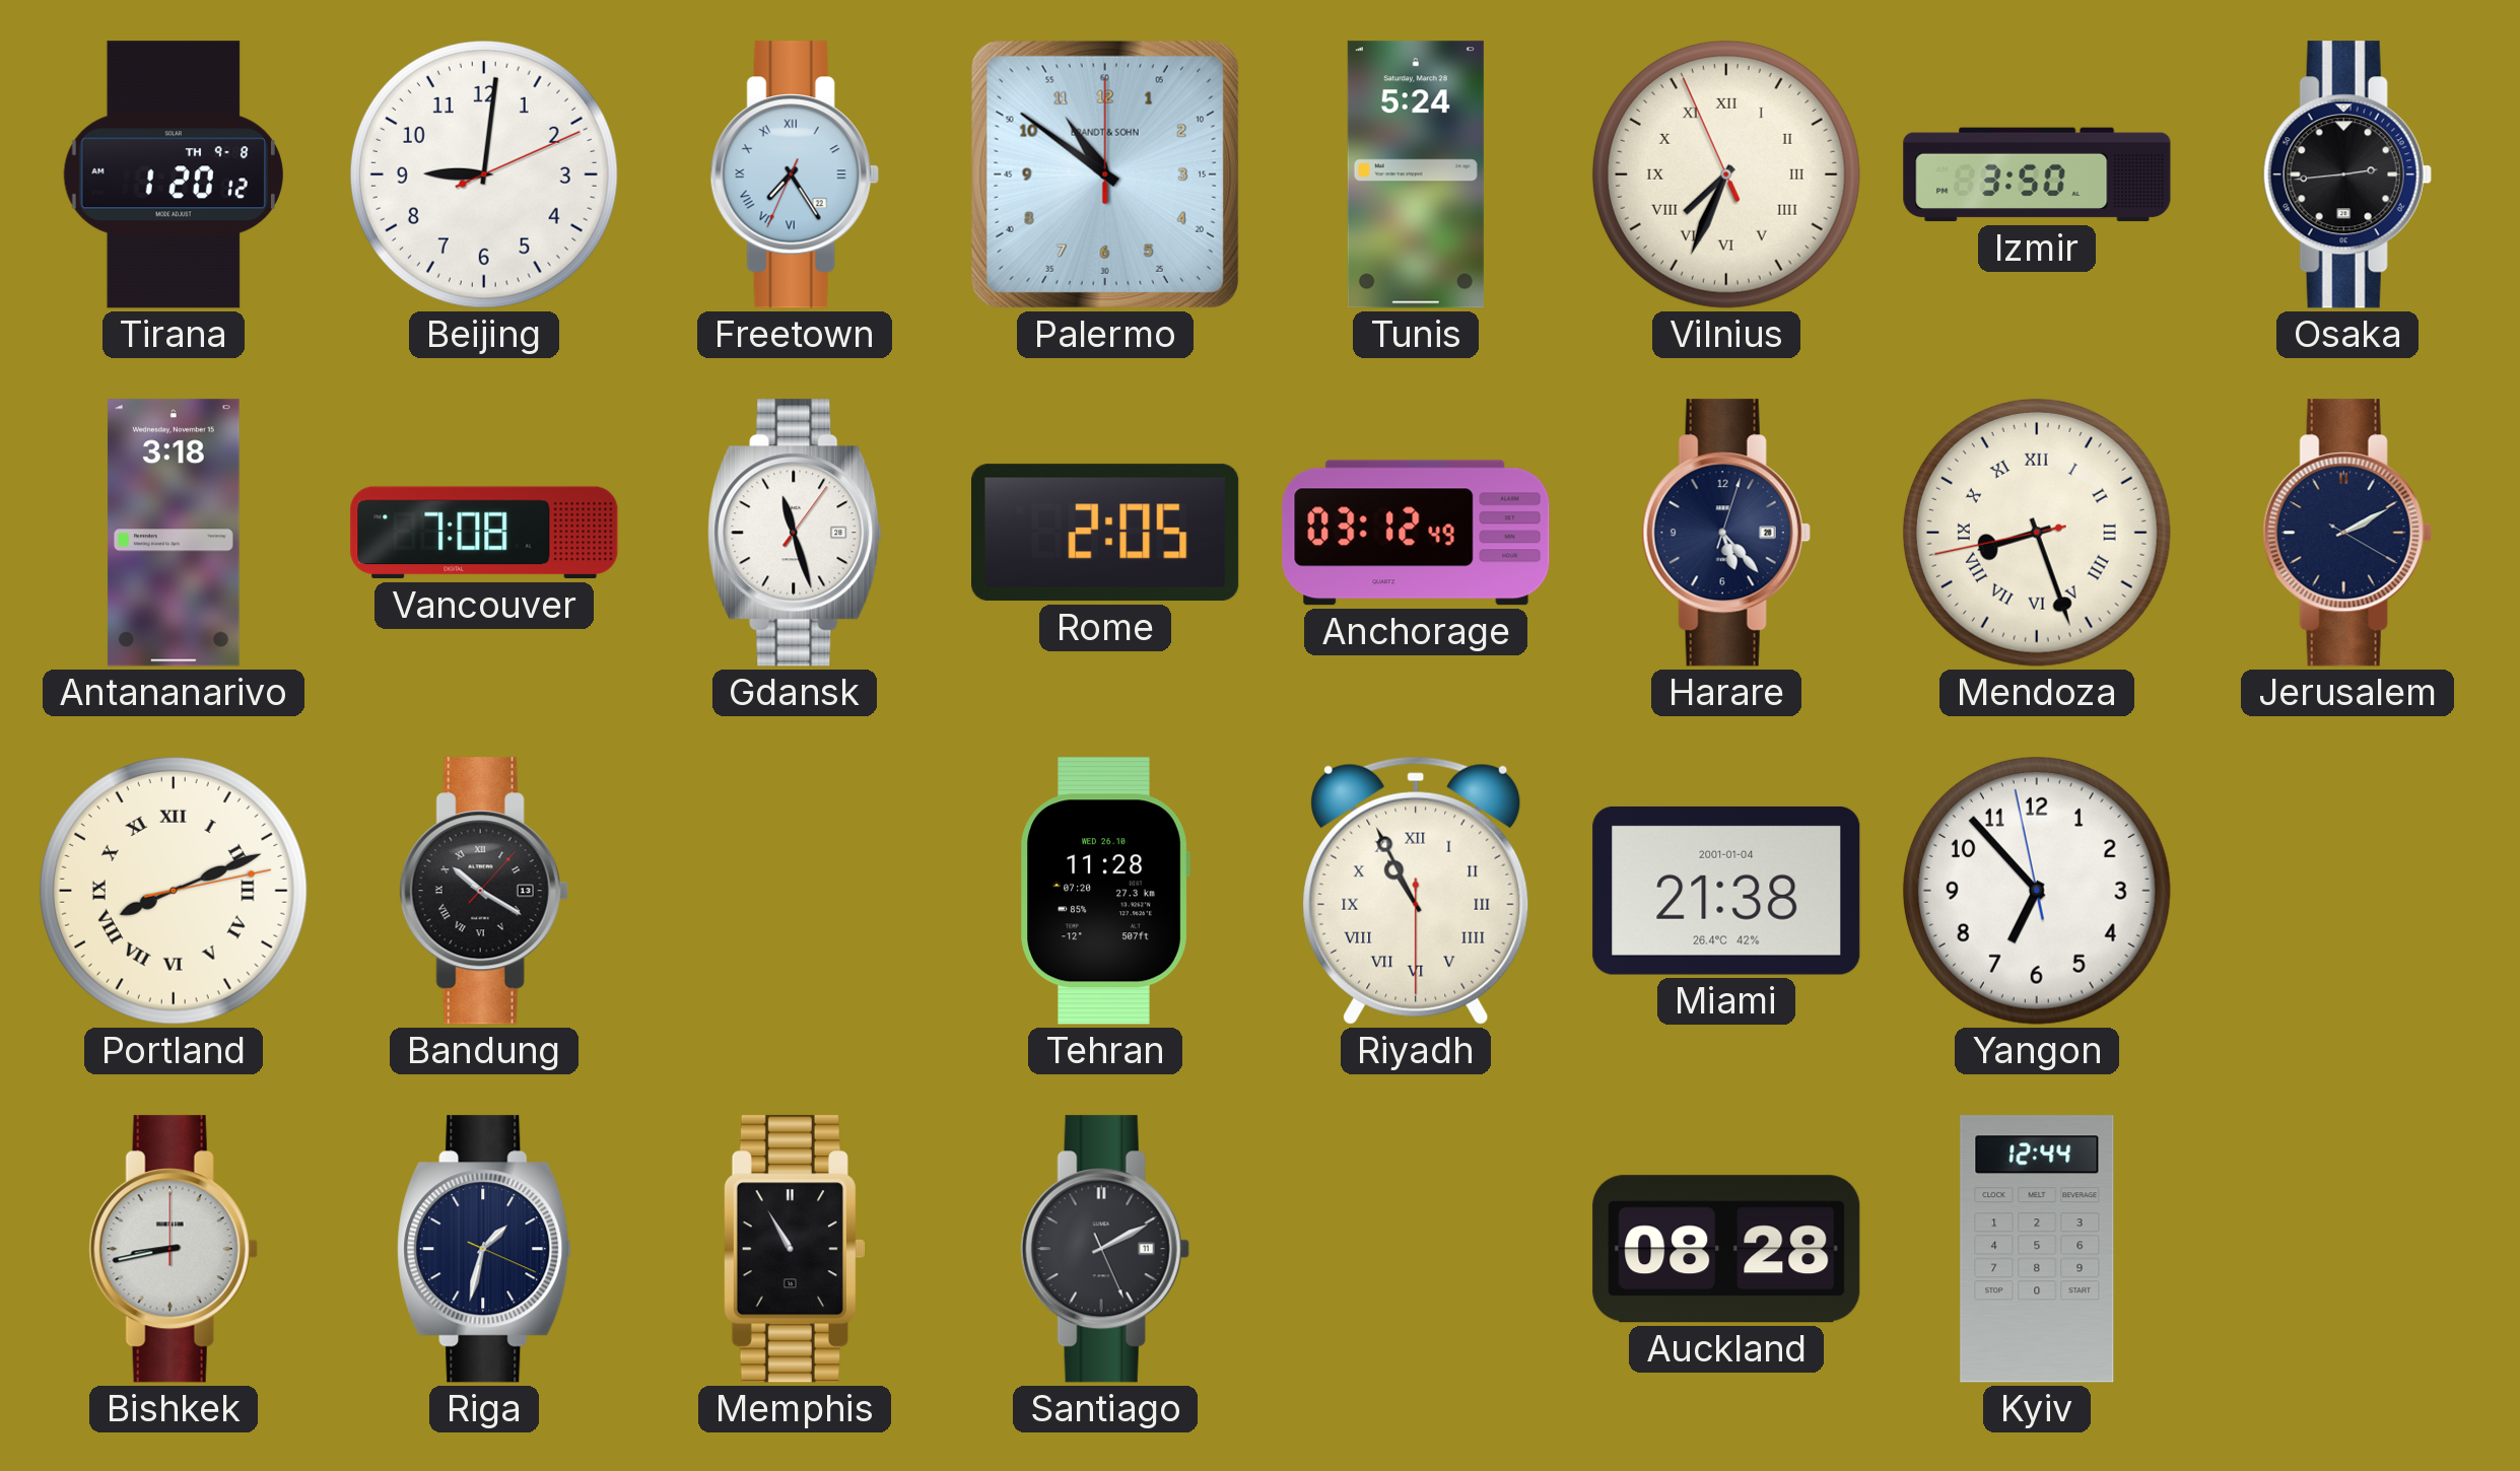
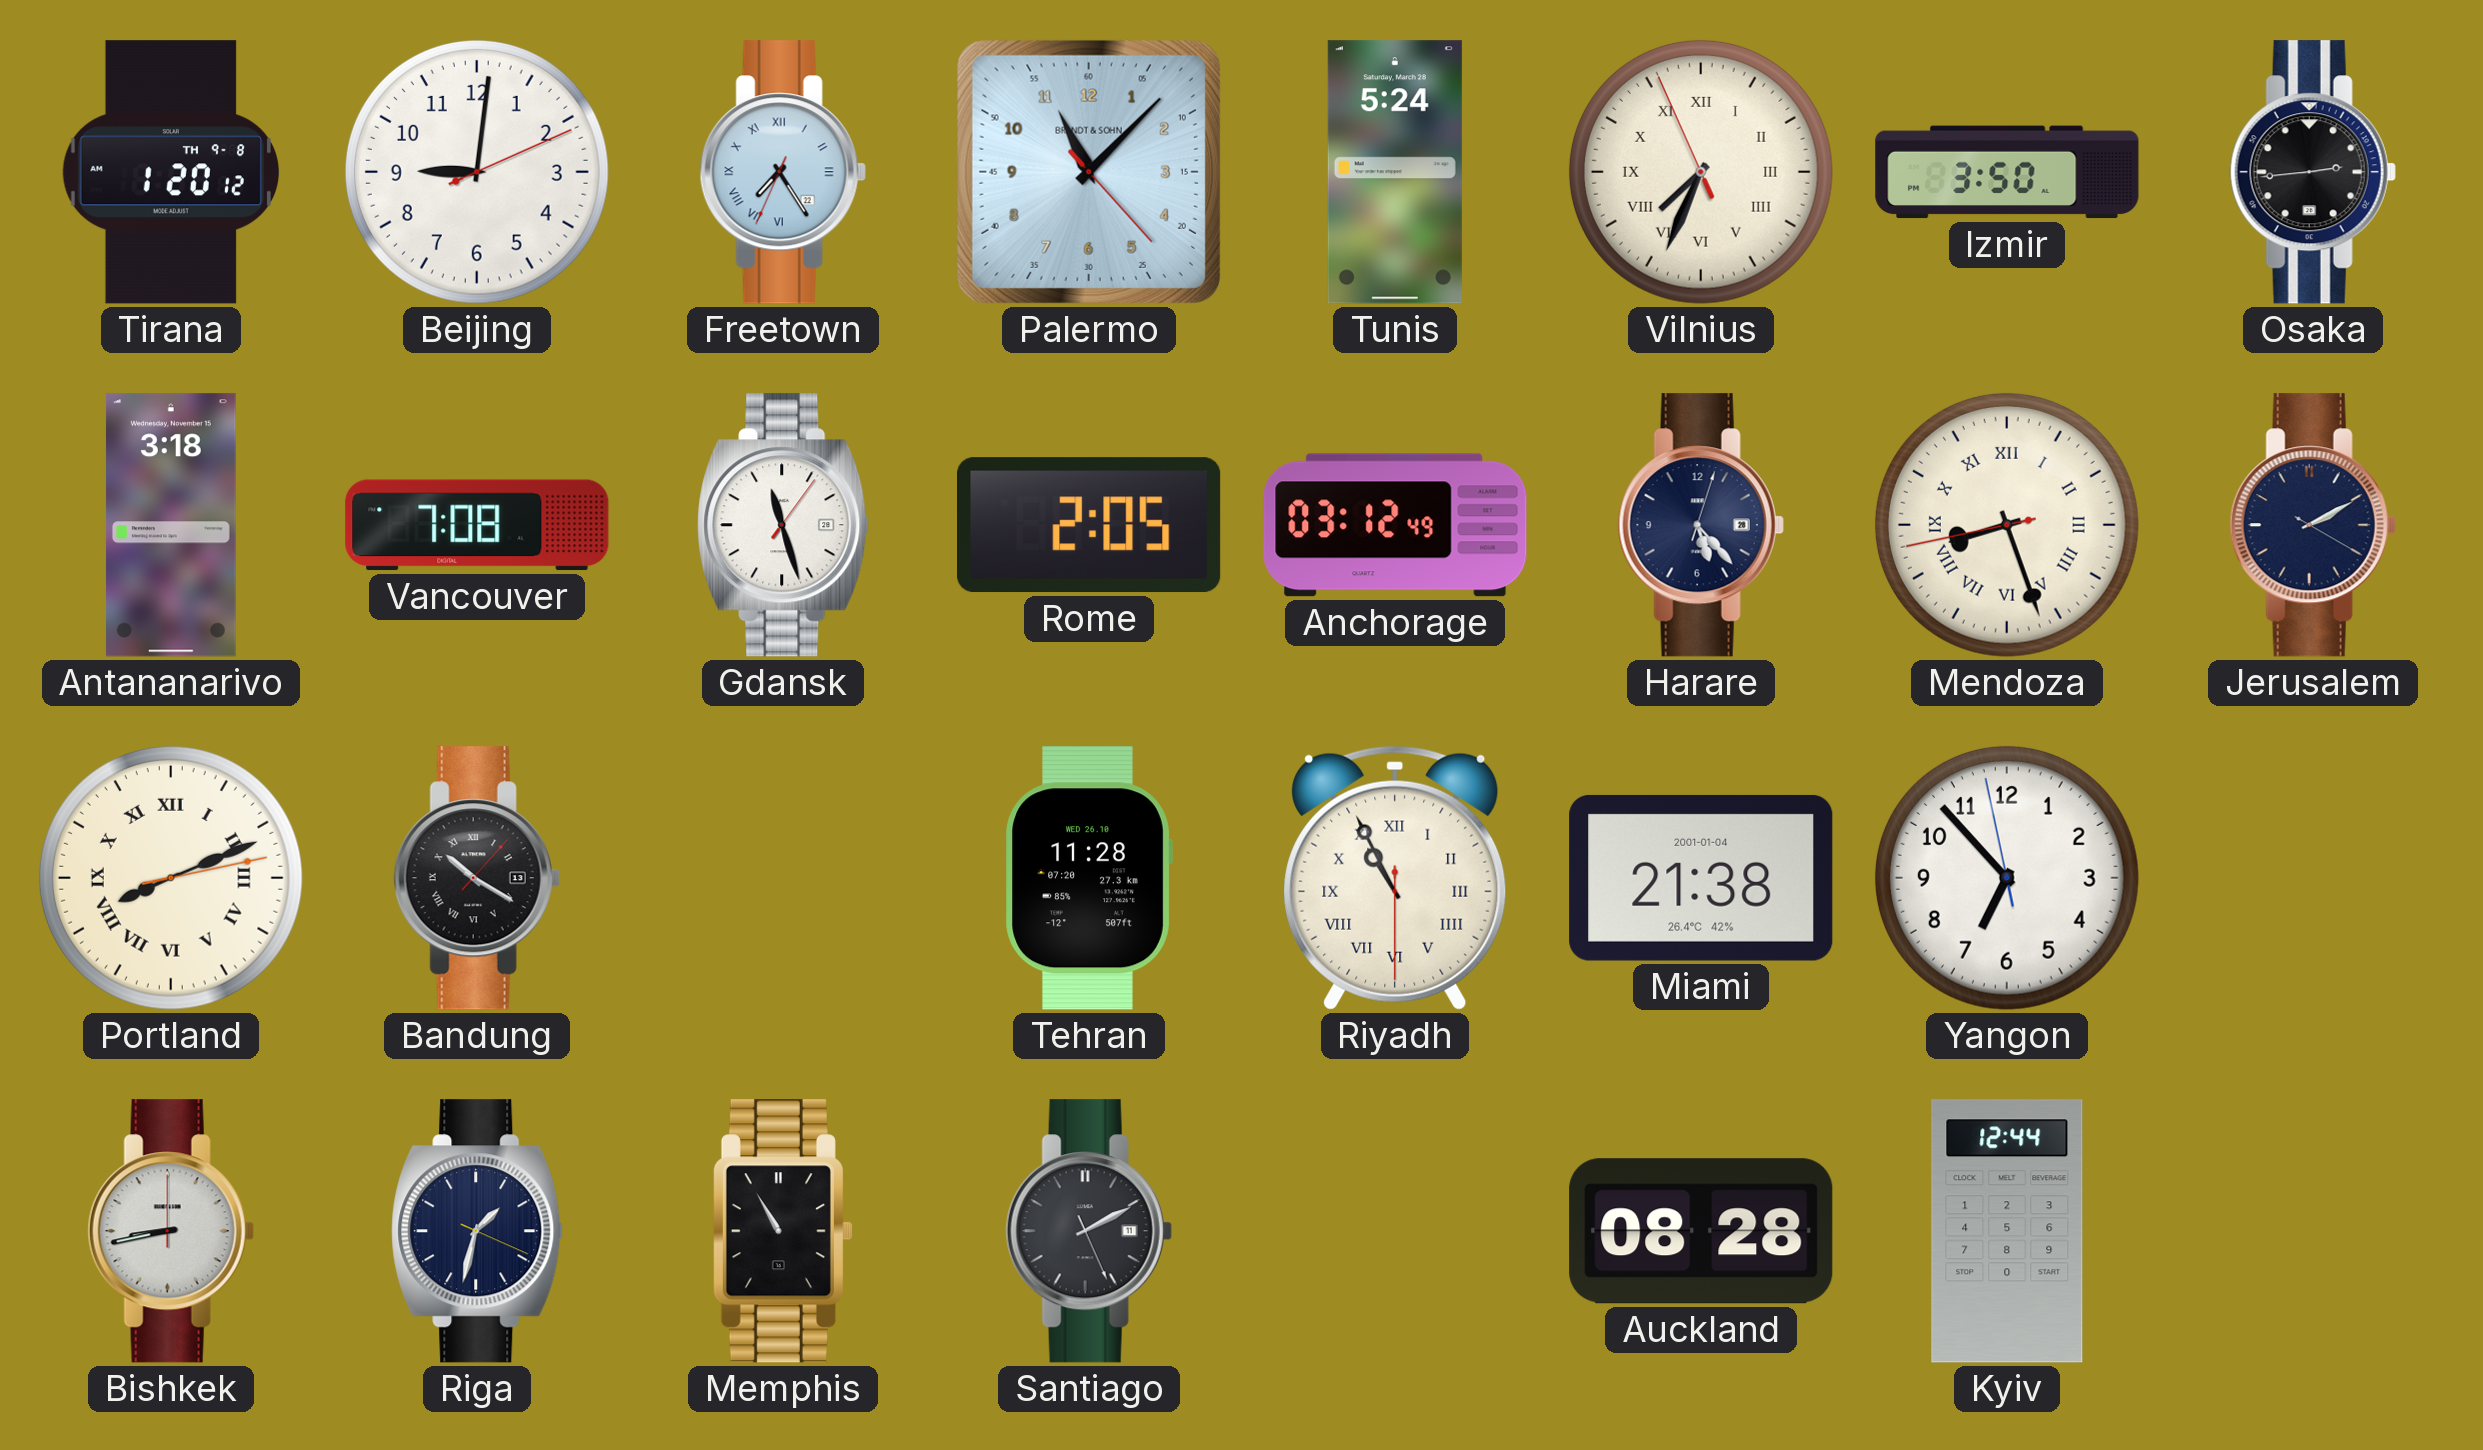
Palermo: 10:51 -> 11:07 (1089, 172)
